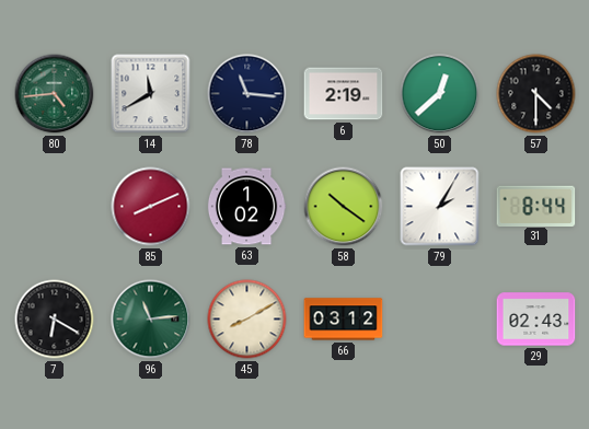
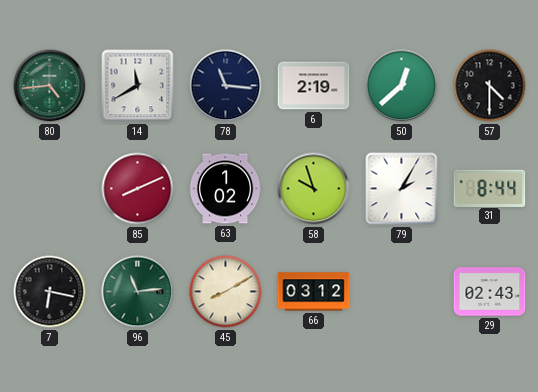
58: 10:21 -> 9:57 (314, 189)
7: 6:20 -> 6:17 (50, 292)
